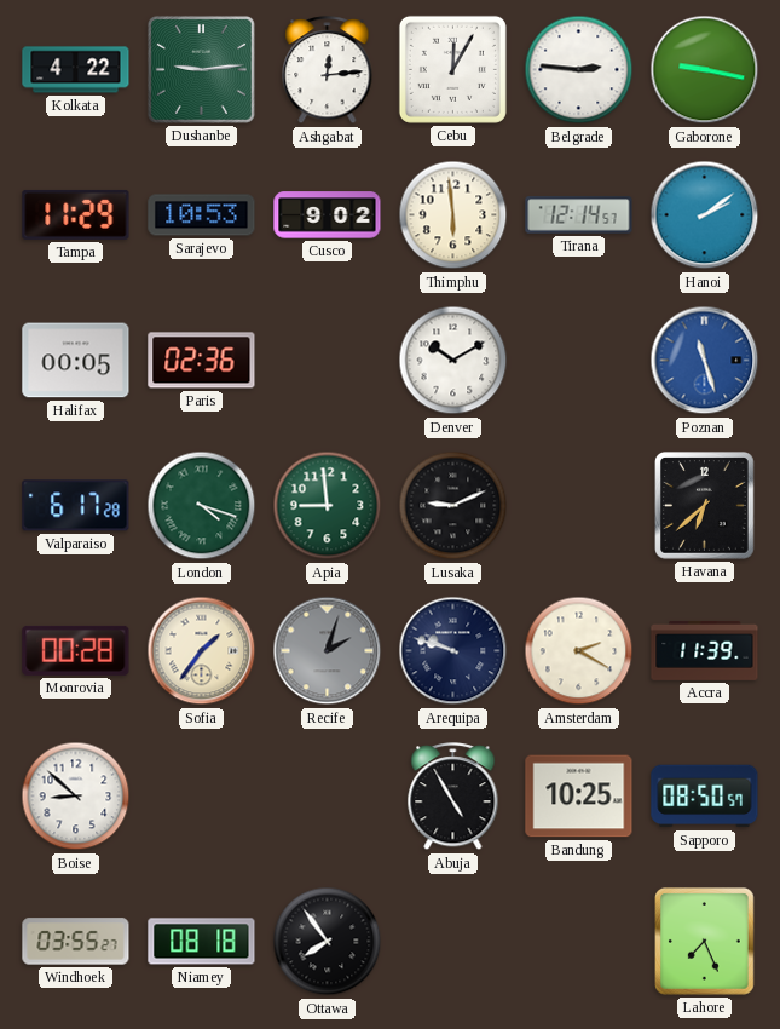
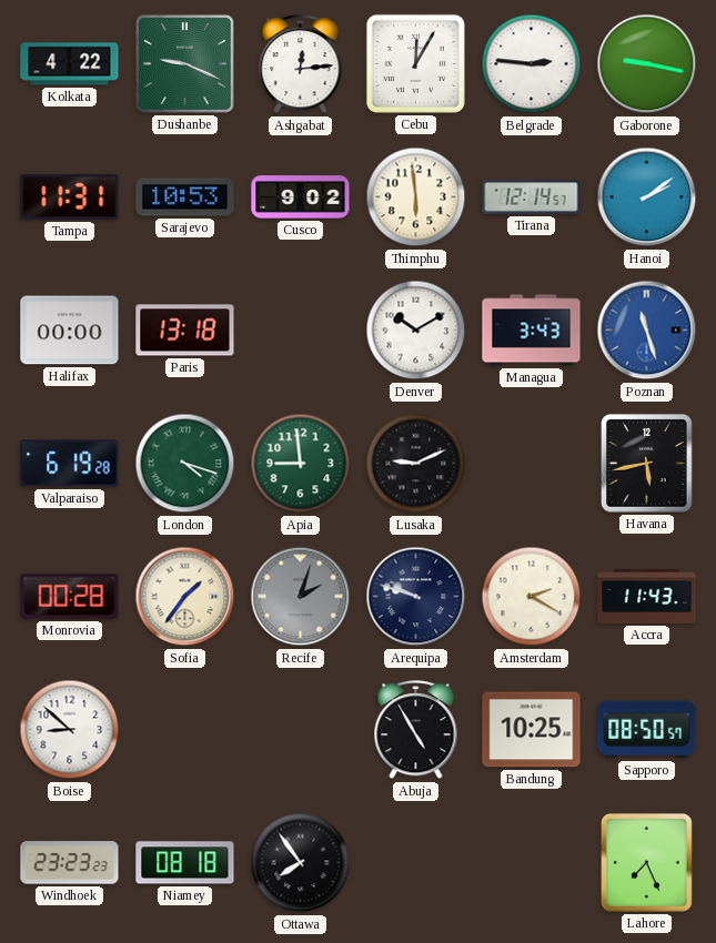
Dushanbe: 9:14 -> 9:19 (184, 63)
Tampa: 11:29 -> 11:31 (70, 196)
Halifax: 00:05 -> 00:00 (70, 331)
Paris: 02:36 -> 13:18 (185, 331)
Managua: none -> 3:43 (532, 331)
Valparaiso: 6:17 -> 6:19 (70, 464)
Havana: 6:38 -> 5:43 (647, 464)
Accra: 11:39 -> 11:43 (647, 596)
Windhoek: 03:55 -> 23:23 (70, 863)
